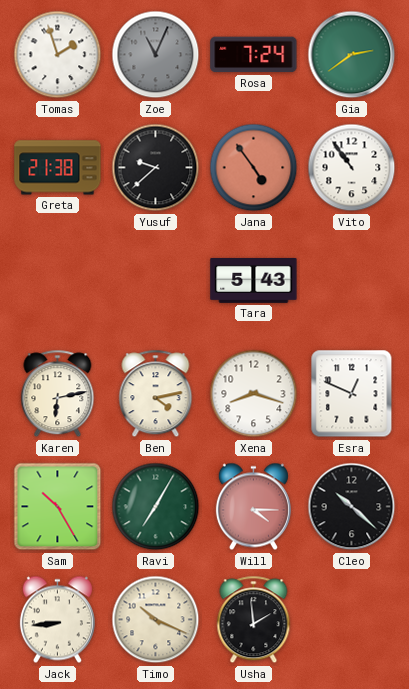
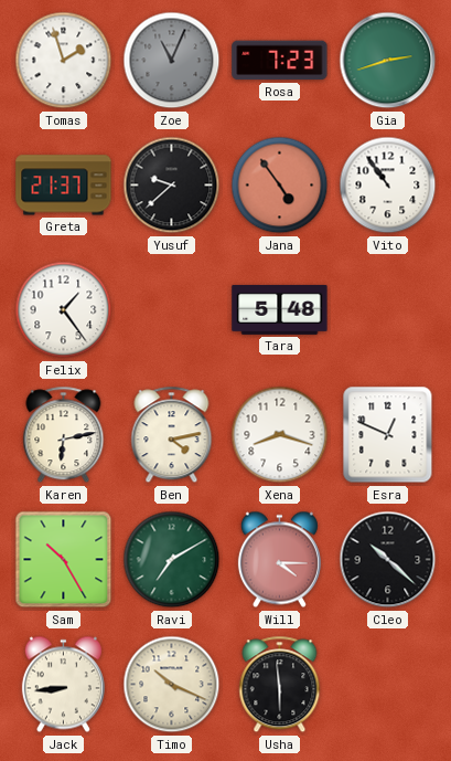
Rosa: 7:24 -> 7:23 (280, 61)
Gia: 2:39 -> 2:42 (388, 61)
Greta: 21:38 -> 21:37 (64, 186)
Felix: none -> 1:24 (64, 310)
Tara: 5:43 -> 5:48 (280, 309)
Ravi: 7:05 -> 7:10 (172, 560)
Usha: 1:59 -> 5:59 (280, 685)
